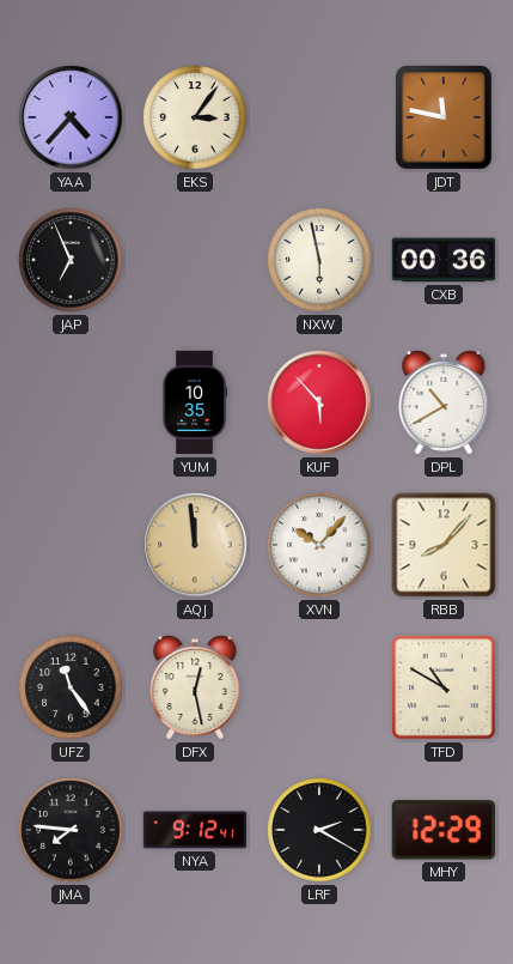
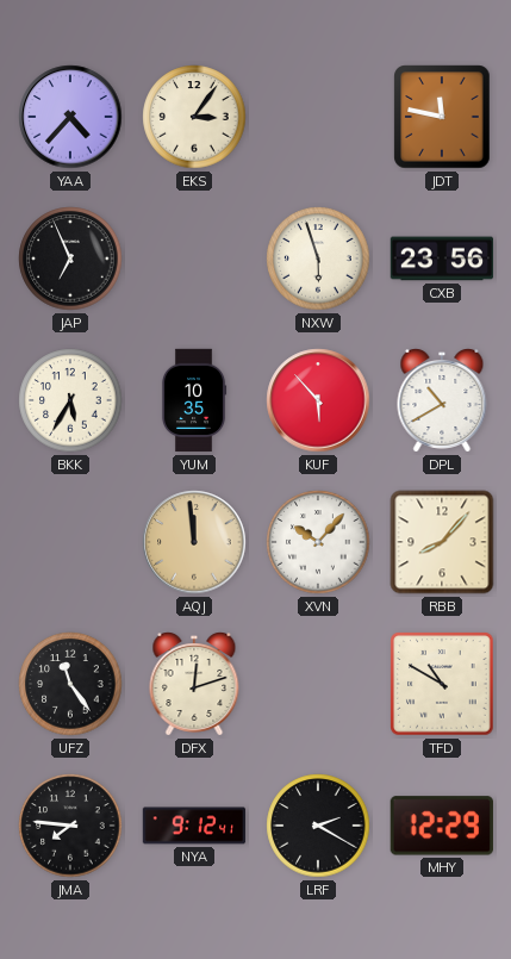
NXW: 5:58 -> 5:57 (318, 259)
CXB: 00:36 -> 23:56 (442, 259)
BKK: none -> 5:35 (70, 400)
DFX: 12:28 -> 12:12 (194, 685)
